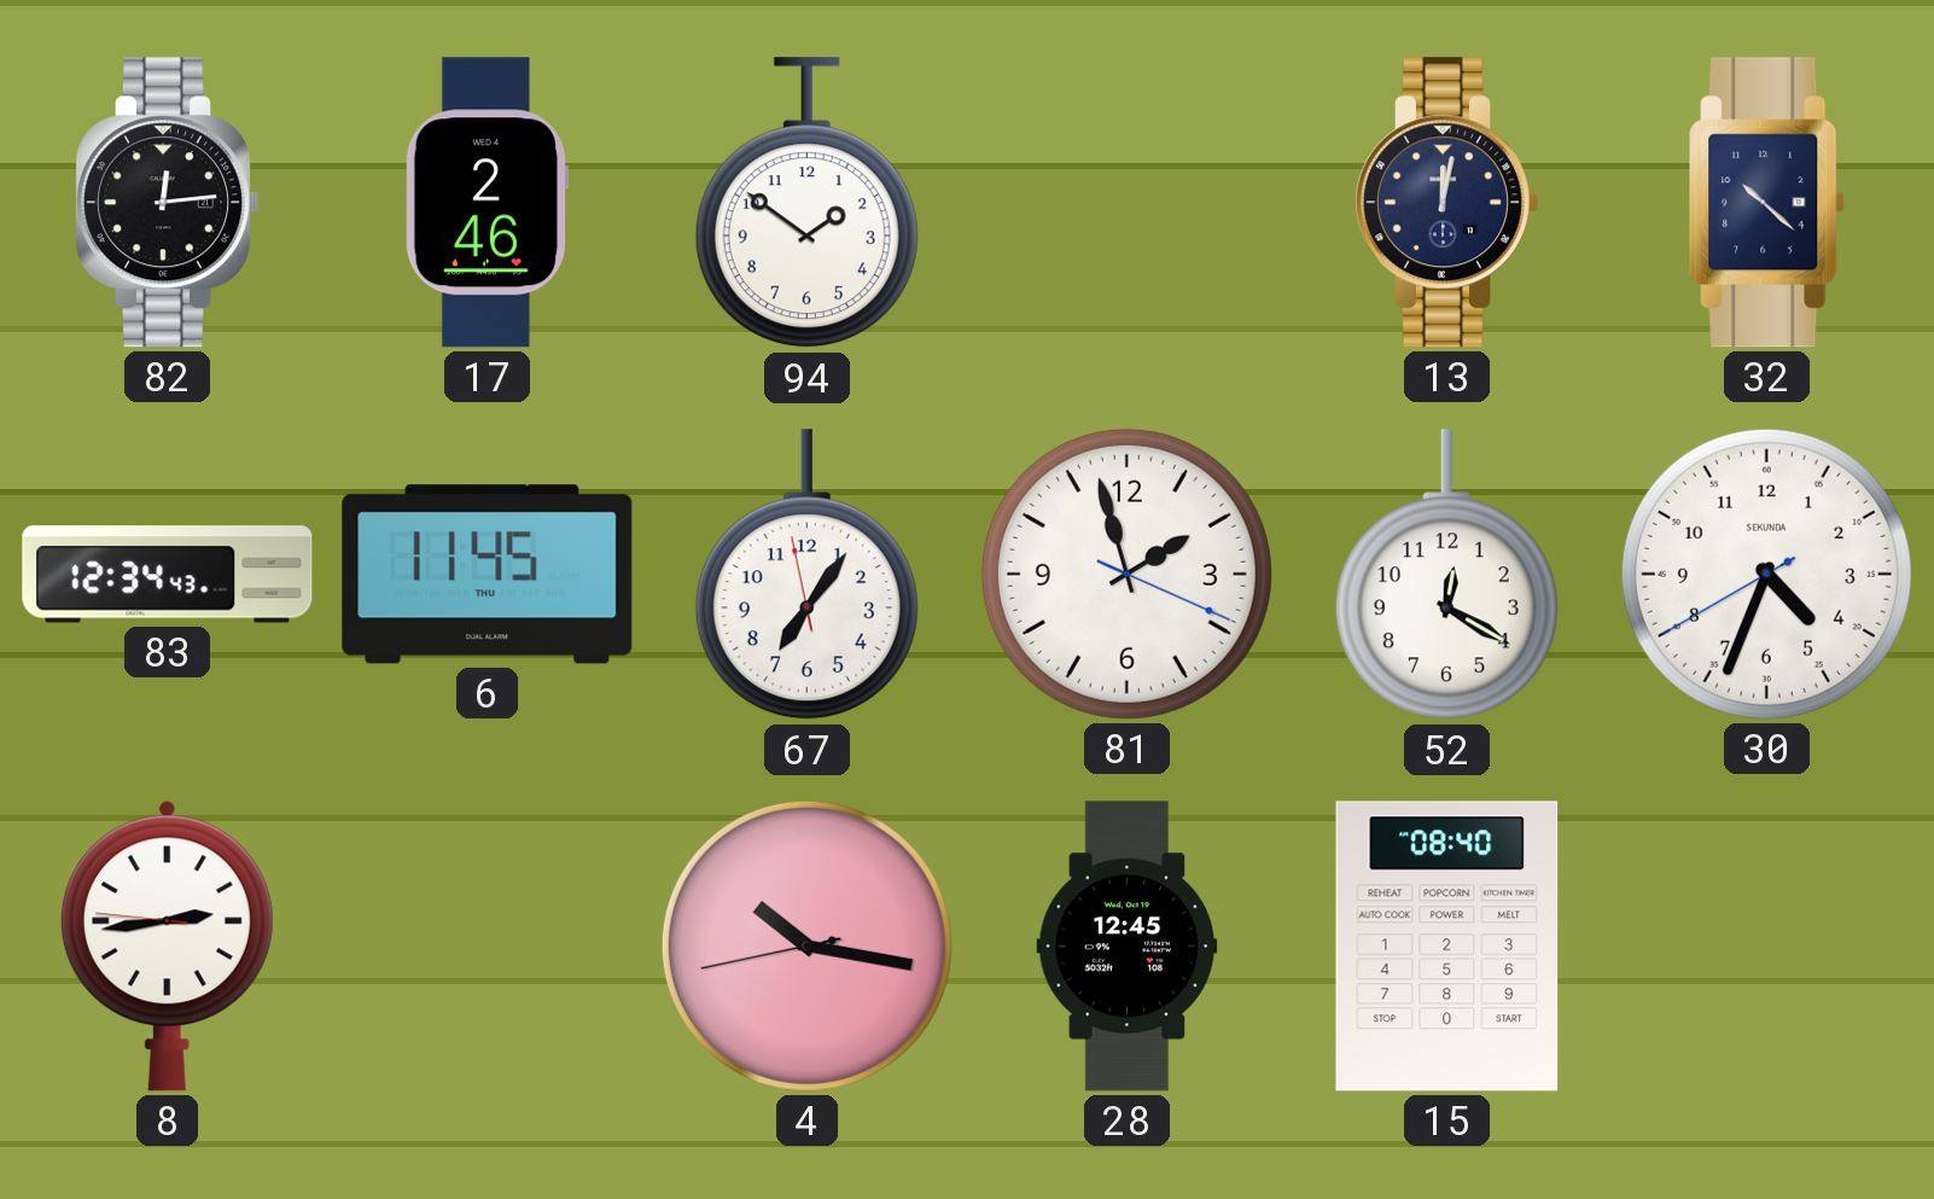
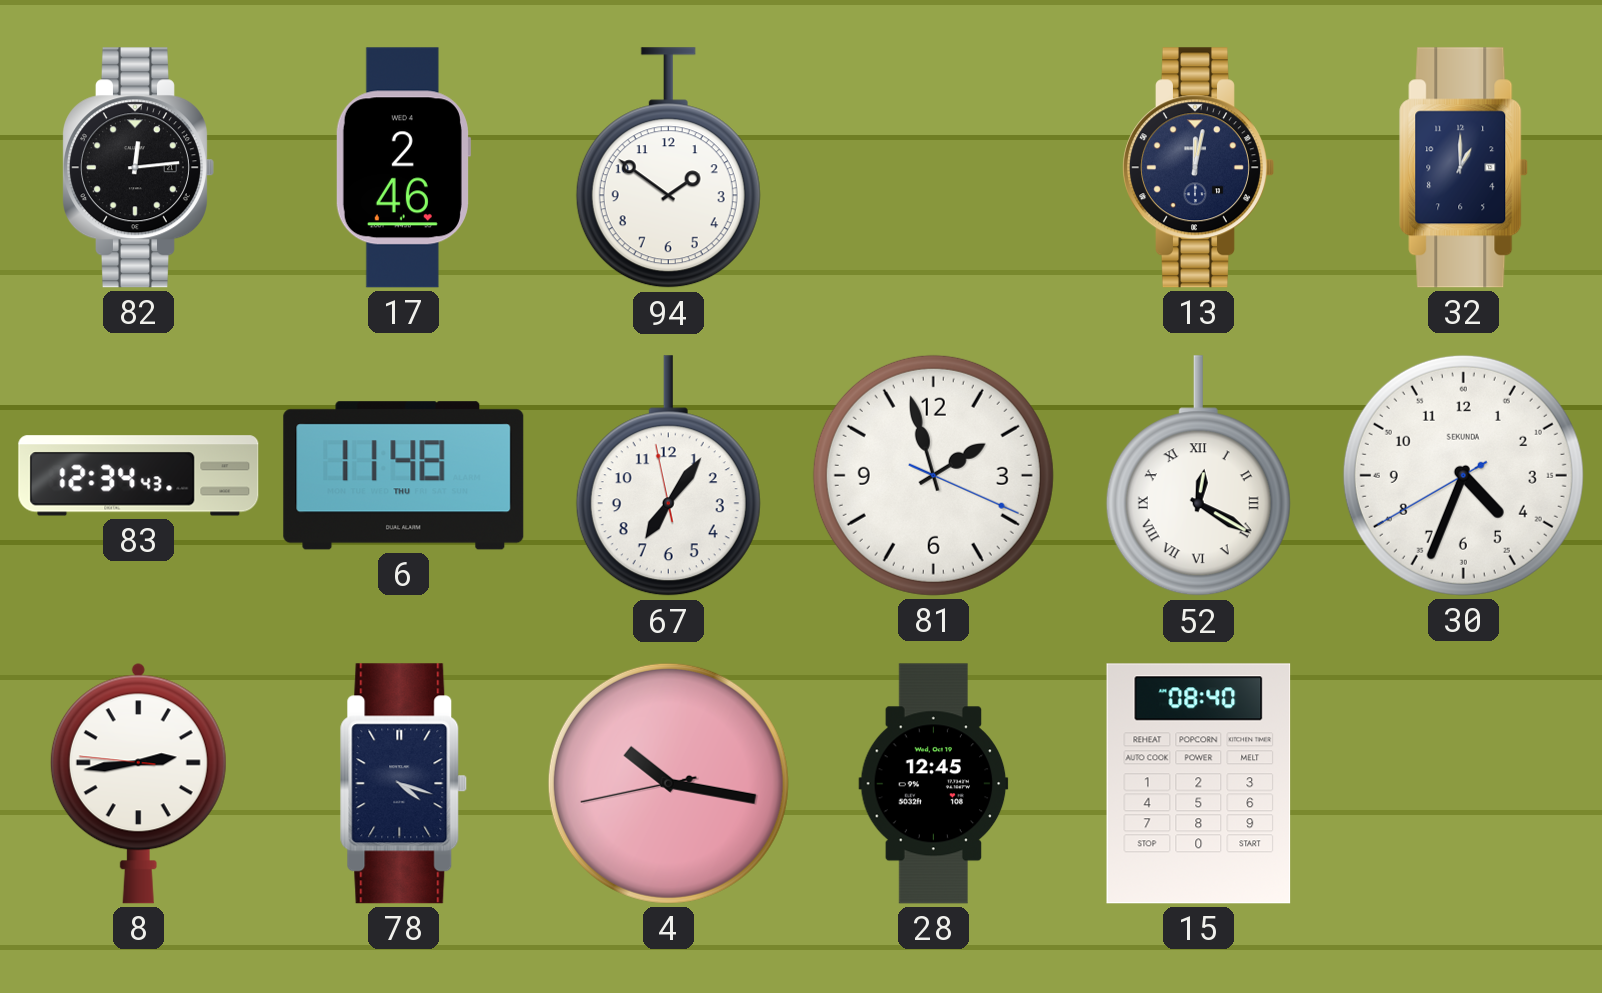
32: 10:22 -> 1:00 (1464, 168)
6: 11:45 -> 11:48 (404, 476)
52 numerals: Arabic -> Roman (1198, 476)
78: none -> 4:18 (404, 784)
